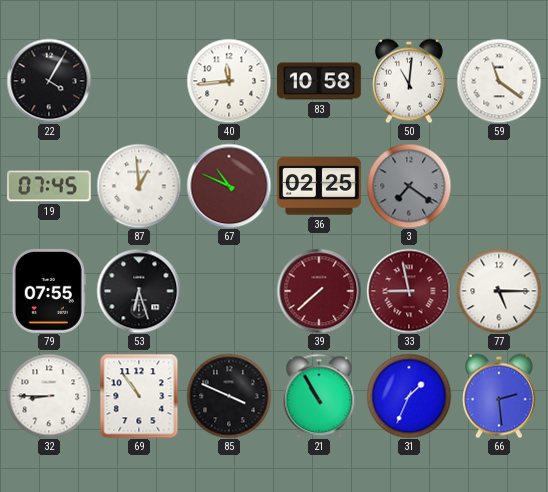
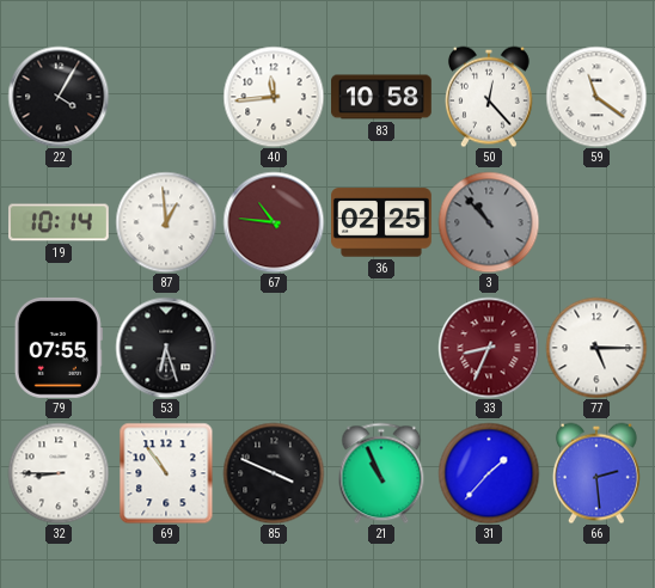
50: 11:01 -> 12:23 (489, 97)
19: 07:45 -> 10:14 (60, 222)
67: 10:49 -> 10:46 (274, 222)
3: 7:21 -> 10:53 (489, 222)
39: 7:38 -> none (319, 291)
33: 8:58 -> 8:34 (489, 348)
21: 10:55 -> 10:56 (381, 473)
31: 1:34 -> 1:37 (489, 473)
